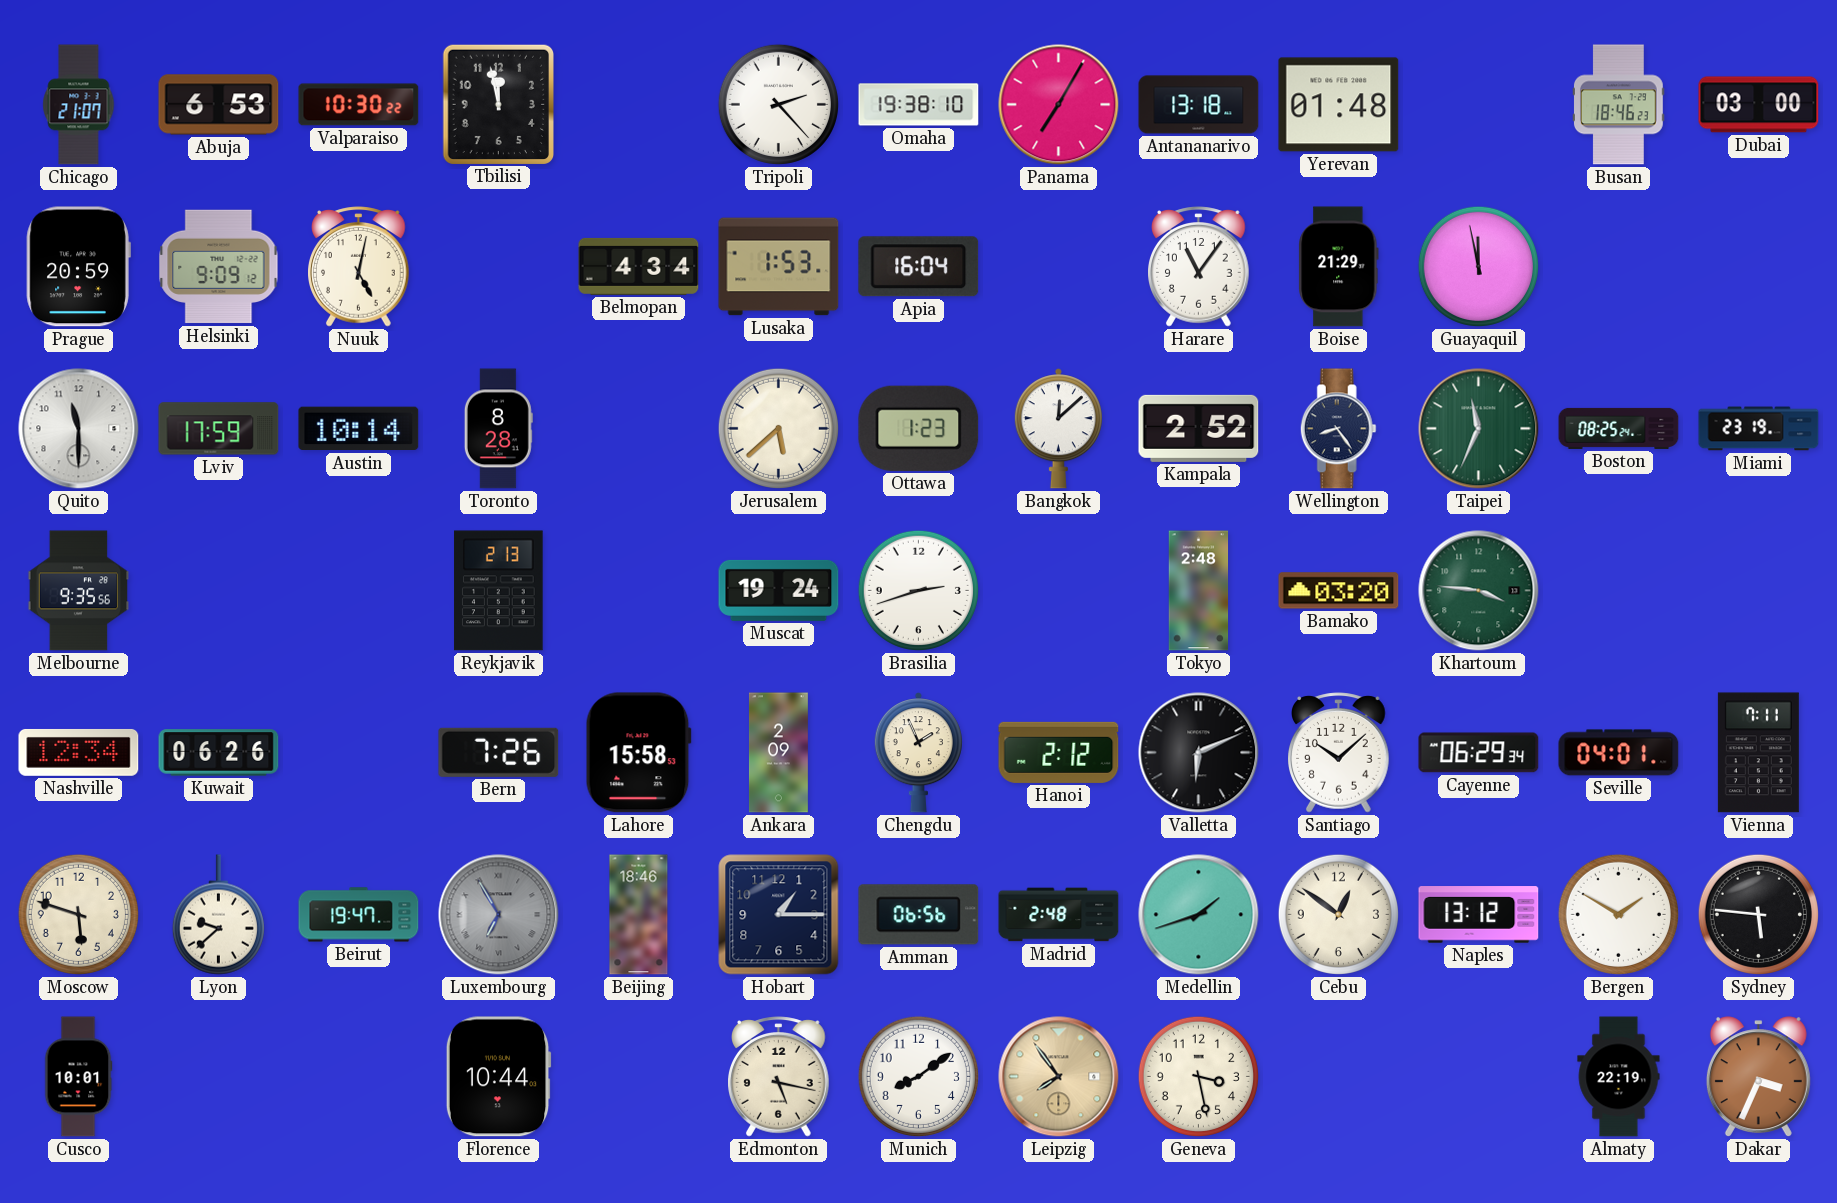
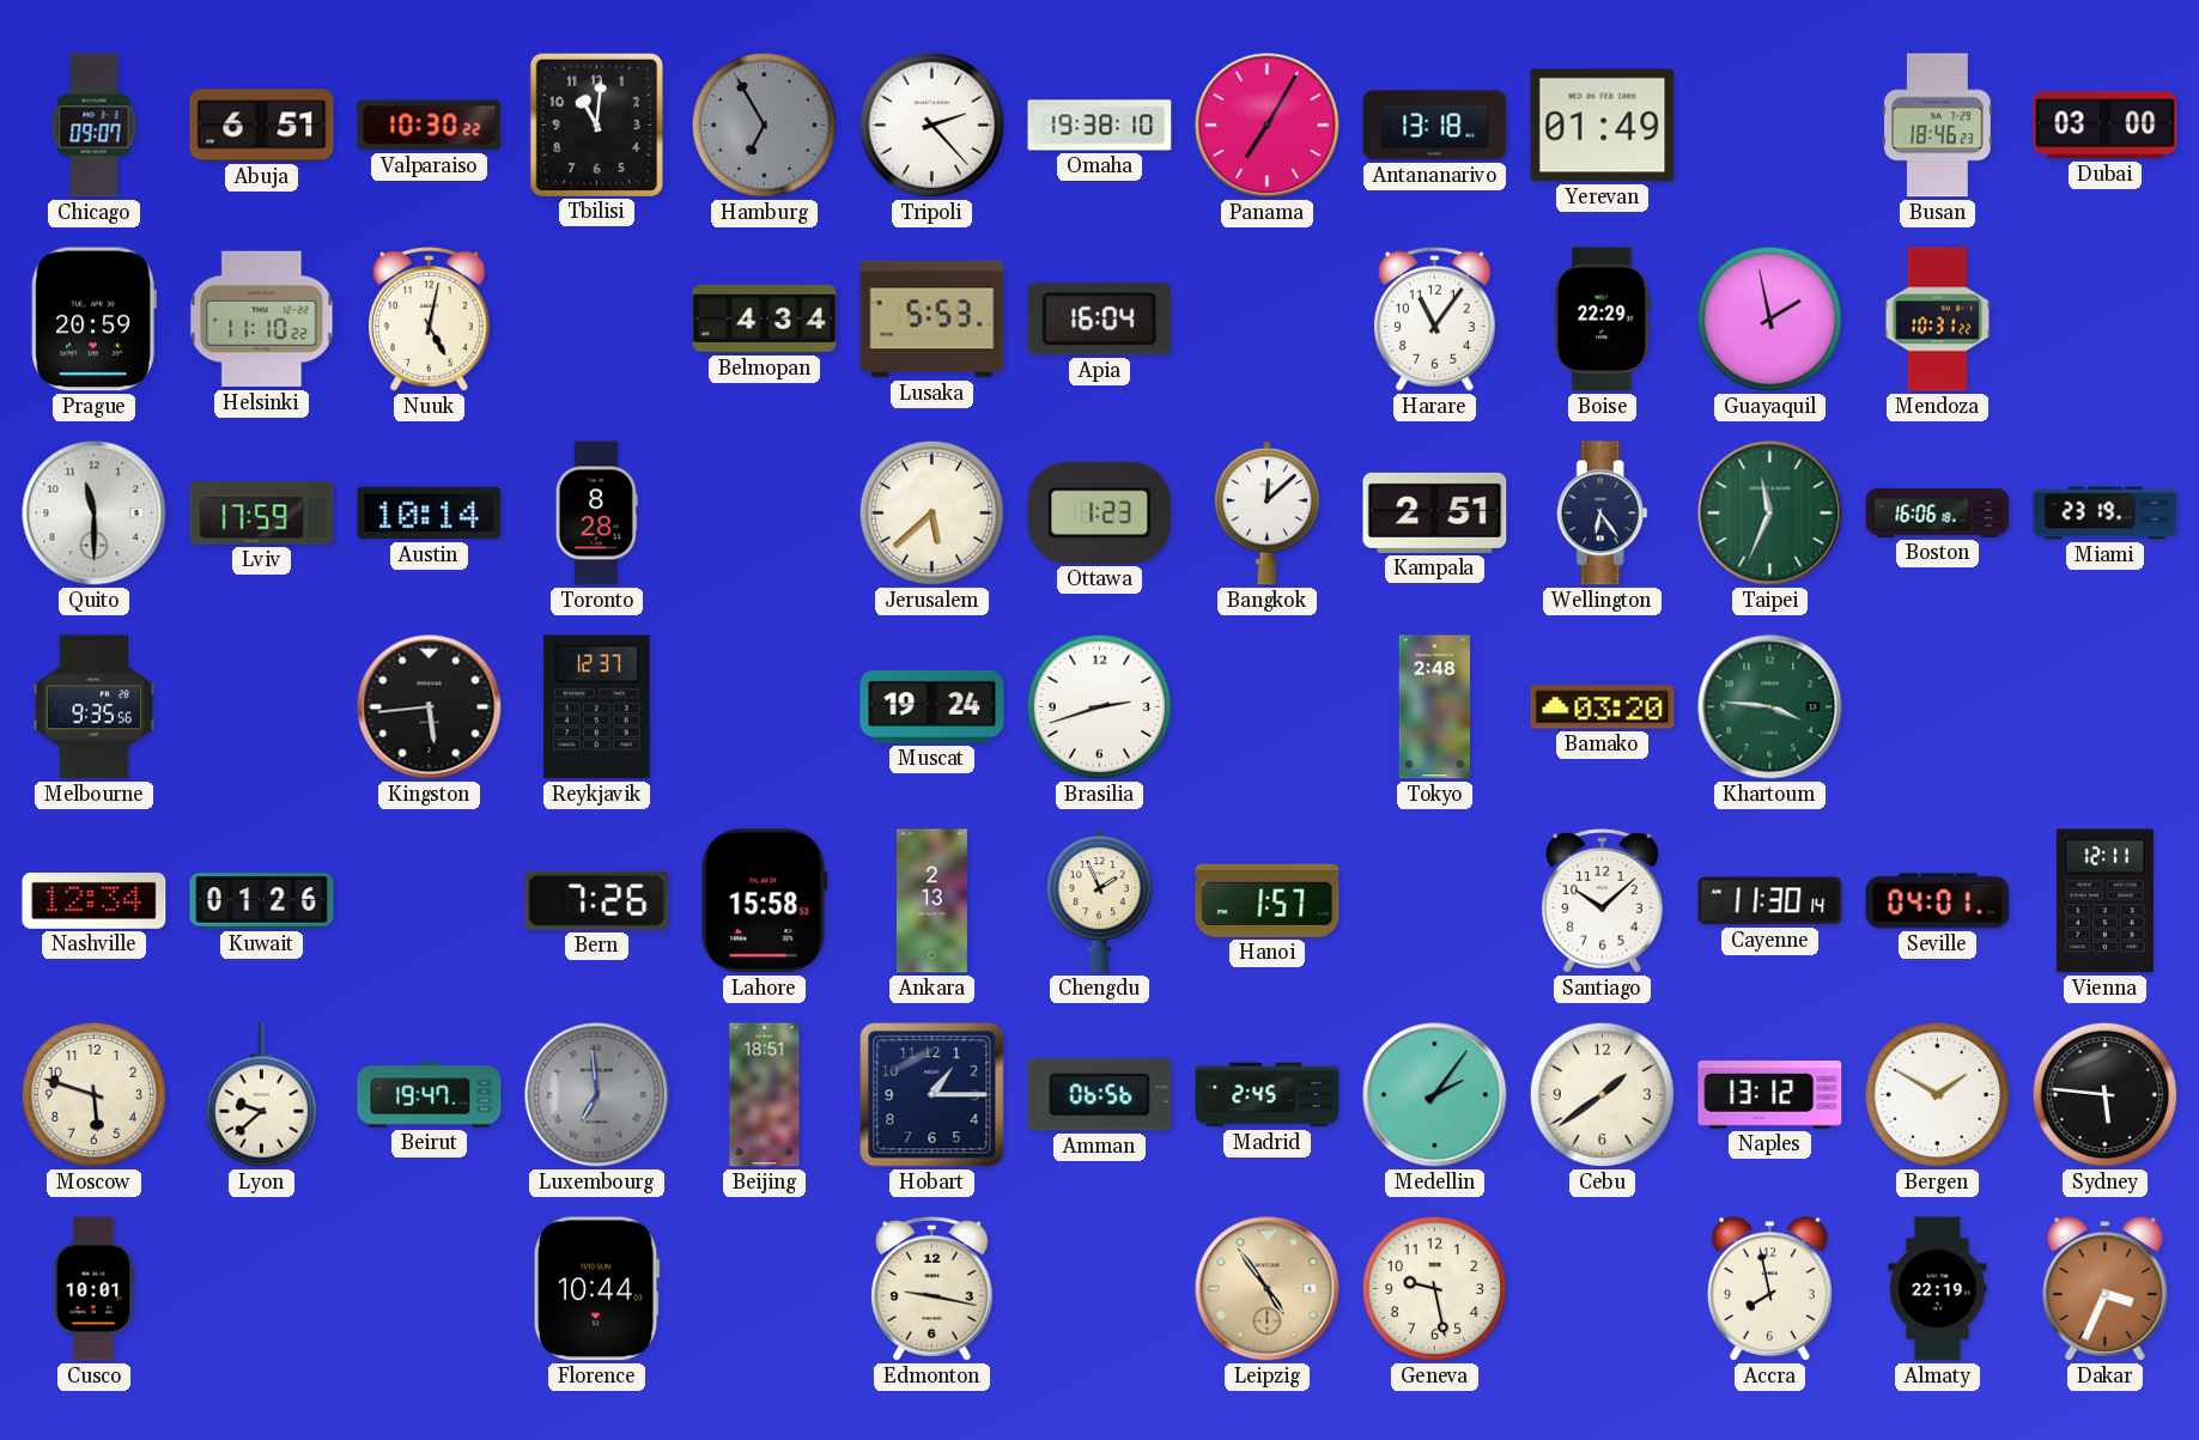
Chicago: 21:07 -> 09:07 (95, 126)
Abuja: 6:53 -> 6:51 (262, 126)
Tbilisi: 11:58 -> 11:01 (596, 124)
Hamburg: none -> 6:55 (764, 124)
Yerevan: 01:48 -> 01:49 (1603, 126)
Helsinki: 9:09 -> 11:10 (262, 320)
Lusaka: 1:53 -> 5:53 (933, 320)
Boise: 21:29 -> 22:29 (1603, 320)
Guayaquil: 11:58 -> 1:58 (1769, 318)
Mendoza: none -> 10:31 (1938, 320)
Kampala: 2:52 -> 2:51 (1435, 512)
Wellington: 8:24 -> 6:24 (1602, 514)
Boston: 08:25 -> 16:06 (1938, 512)
Kingston: none -> 5:44 (430, 707)
Reykjavik: 2:13 -> 12:37 (597, 707)
Kuwait: 06:26 -> 01:26 (262, 901)
Ankara: 2:09 -> 2:13 (931, 901)
Hanoi: 2:12 -> 1:57 (1268, 900)
Valletta: 6:11 -> none (1199, 753)
Cayenne: 06:29 -> 11:30 (1770, 901)
Vienna: 7:11 -> 12:11 (2104, 901)
Luxembourg: 6:55 -> 6:59 (597, 1095)
Beijing: 18:46 -> 18:51 (765, 1095)
Madrid: 2:48 -> 2:45 (1268, 1095)
Medellin: 1:42 -> 2:06 (1435, 1095)
Cebu: 12:51 -> 1:39 (1602, 1094)
Edmonton: 5:17 -> 9:17 (933, 1289)
Munich: 8:09 -> none (918, 1076)
Leipzig: 7:54 -> 4:54 (1268, 1289)
Geneva: 3:28 -> 9:28 (1434, 1288)
Accra: none -> 7:58 (1769, 1289)
